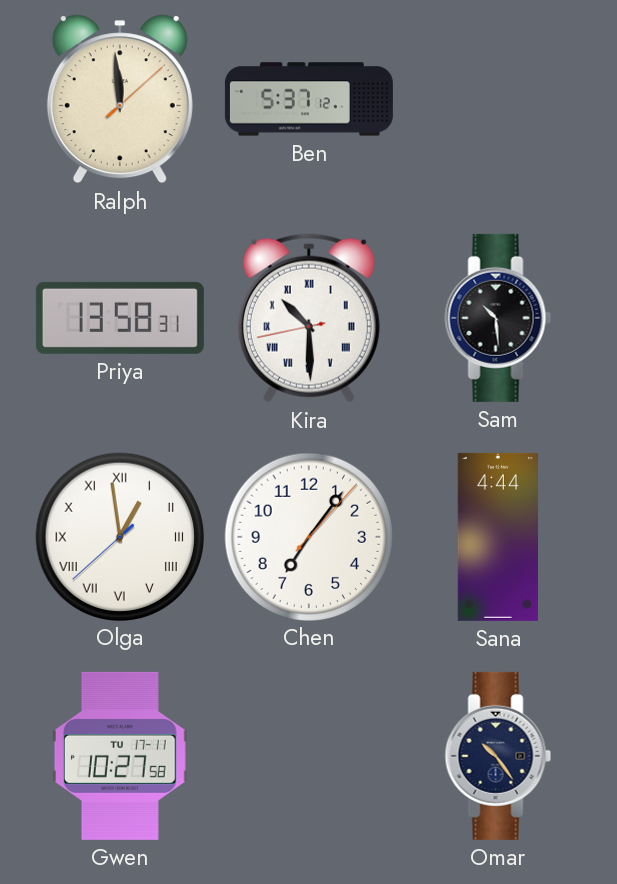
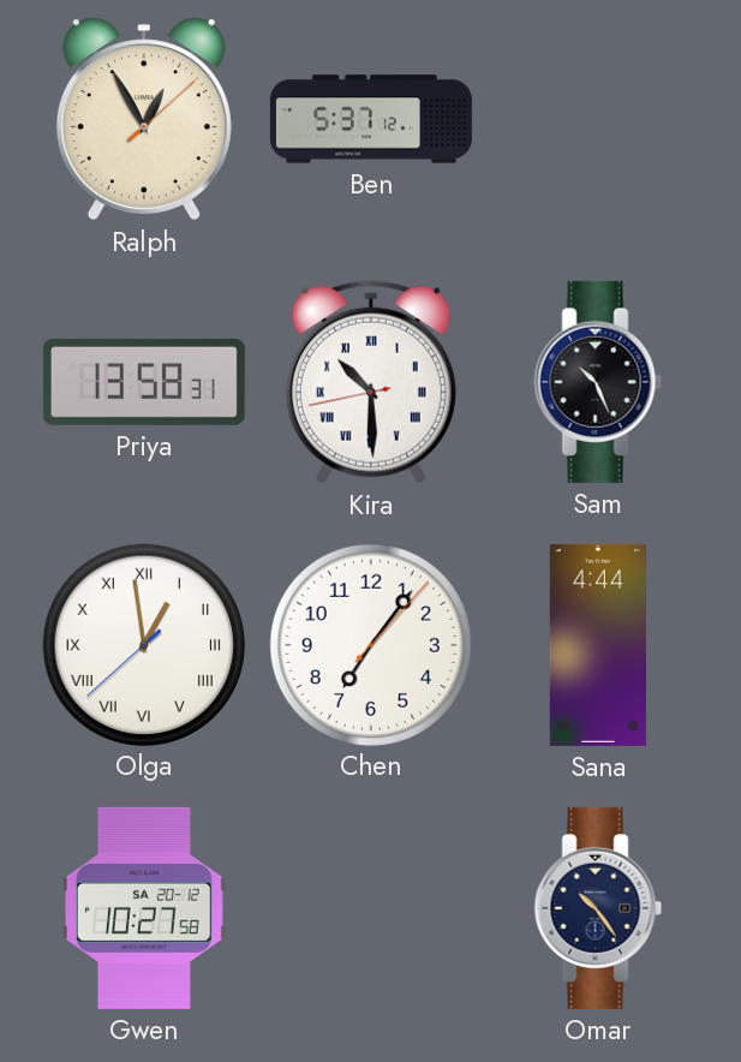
Ralph: 11:59 -> 12:55 (144, 119)
Sam: 10:29 -> 10:26 (598, 382)
Gwen date: TU 17-11 -> SA 20-12 (144, 908)
